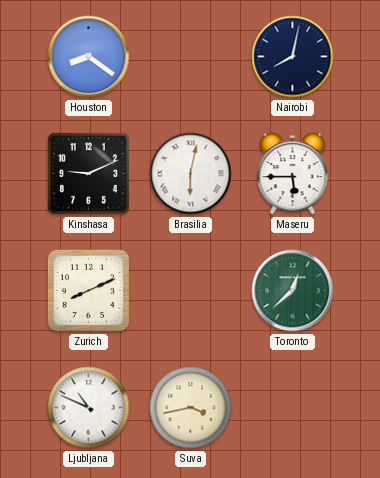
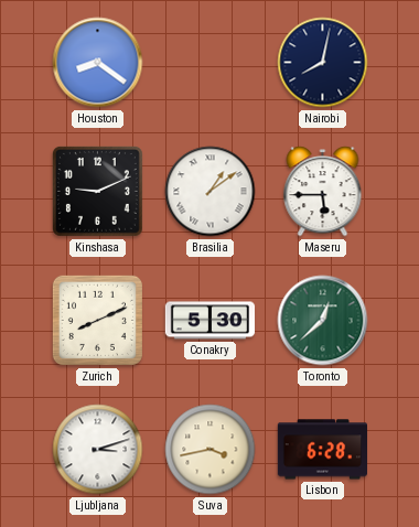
Brasilia: 6:02 -> 1:09 (211, 192)
Conakry: none -> 5:30 (211, 321)
Ljubljana: 10:49 -> 3:12 (98, 450)
Lisbon: none -> 6:28 (323, 450)
